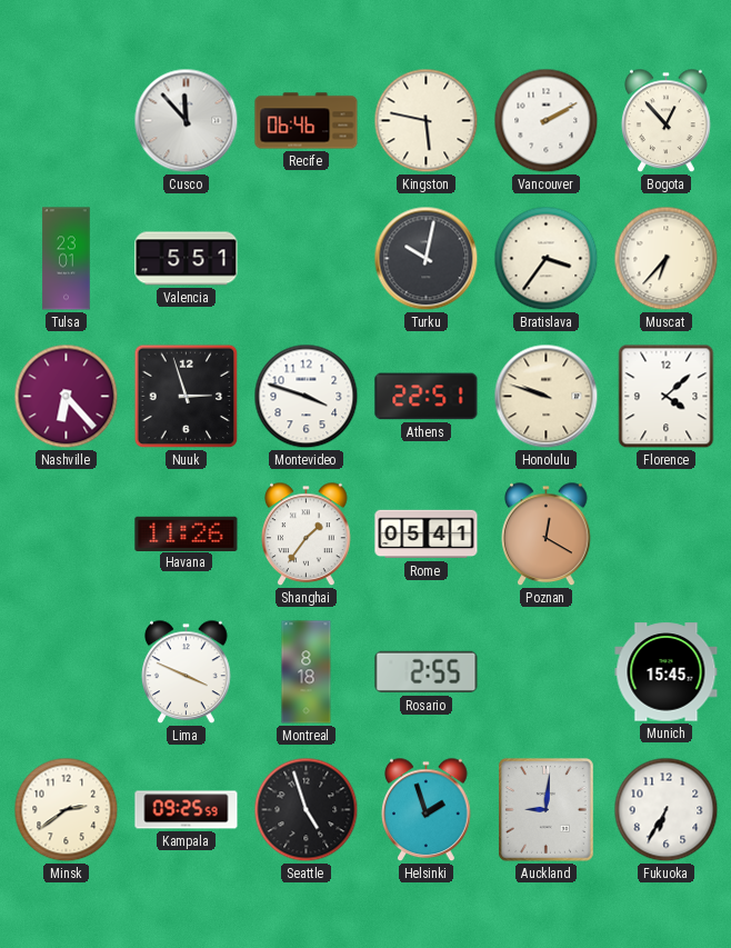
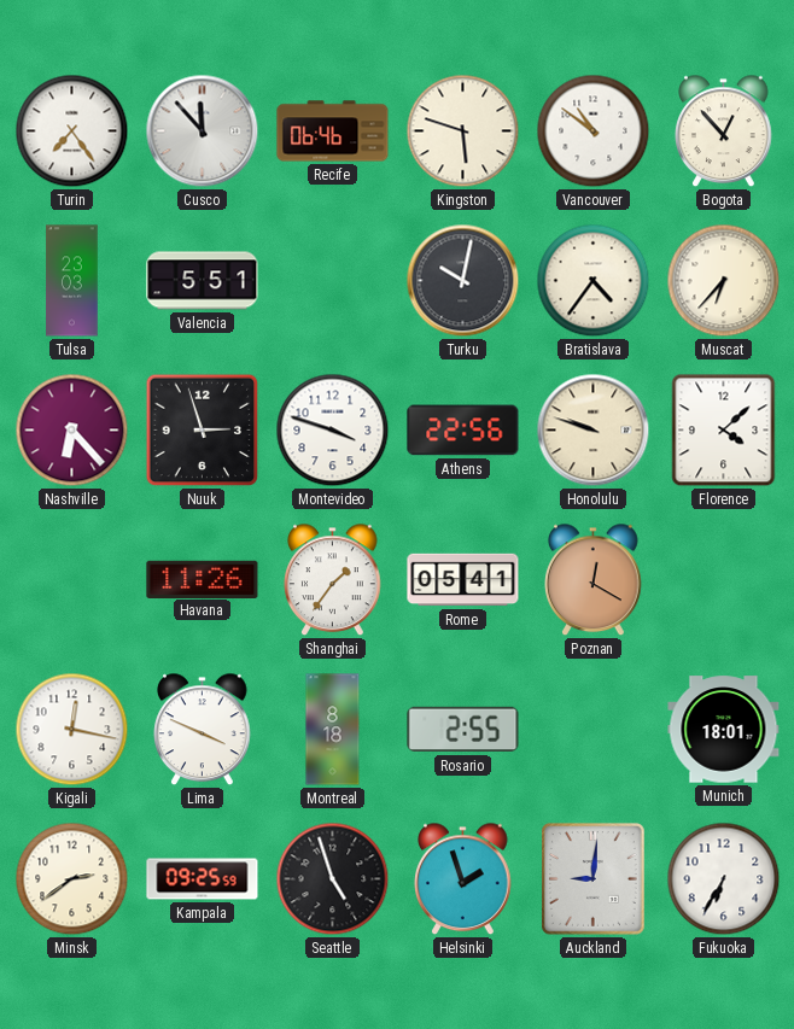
Turin: none -> 7:24 (72, 131)
Kingston: 5:47 -> 5:48 (463, 131)
Vancouver: 2:10 -> 10:51 (594, 131)
Tulsa: 23:01 -> 23:03 (72, 281)
Bratislava: 3:36 -> 4:36 (594, 281)
Athens: 22:51 -> 22:56 (463, 431)
Kigali: none -> 12:17 (72, 730)
Munich: 15:45 -> 18:01 (724, 730)
